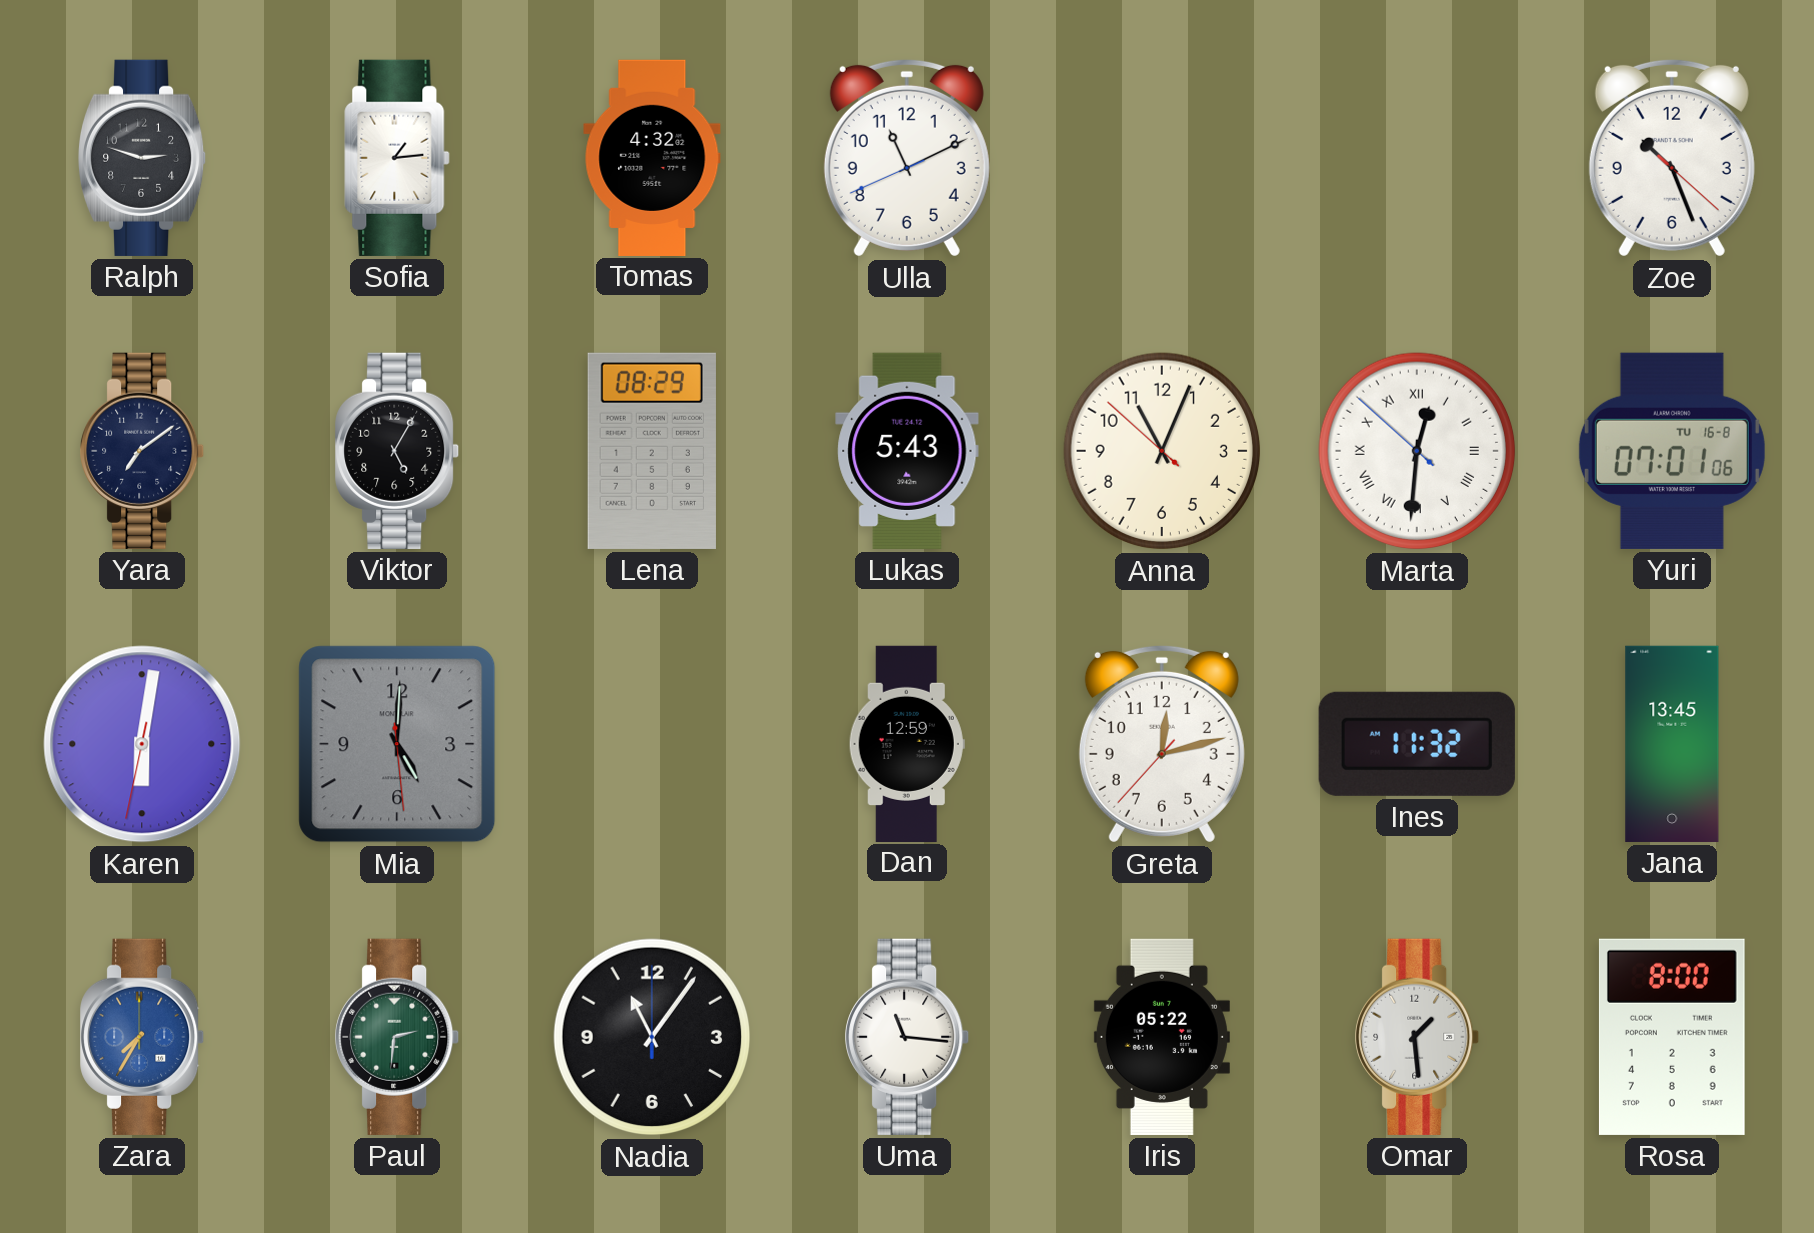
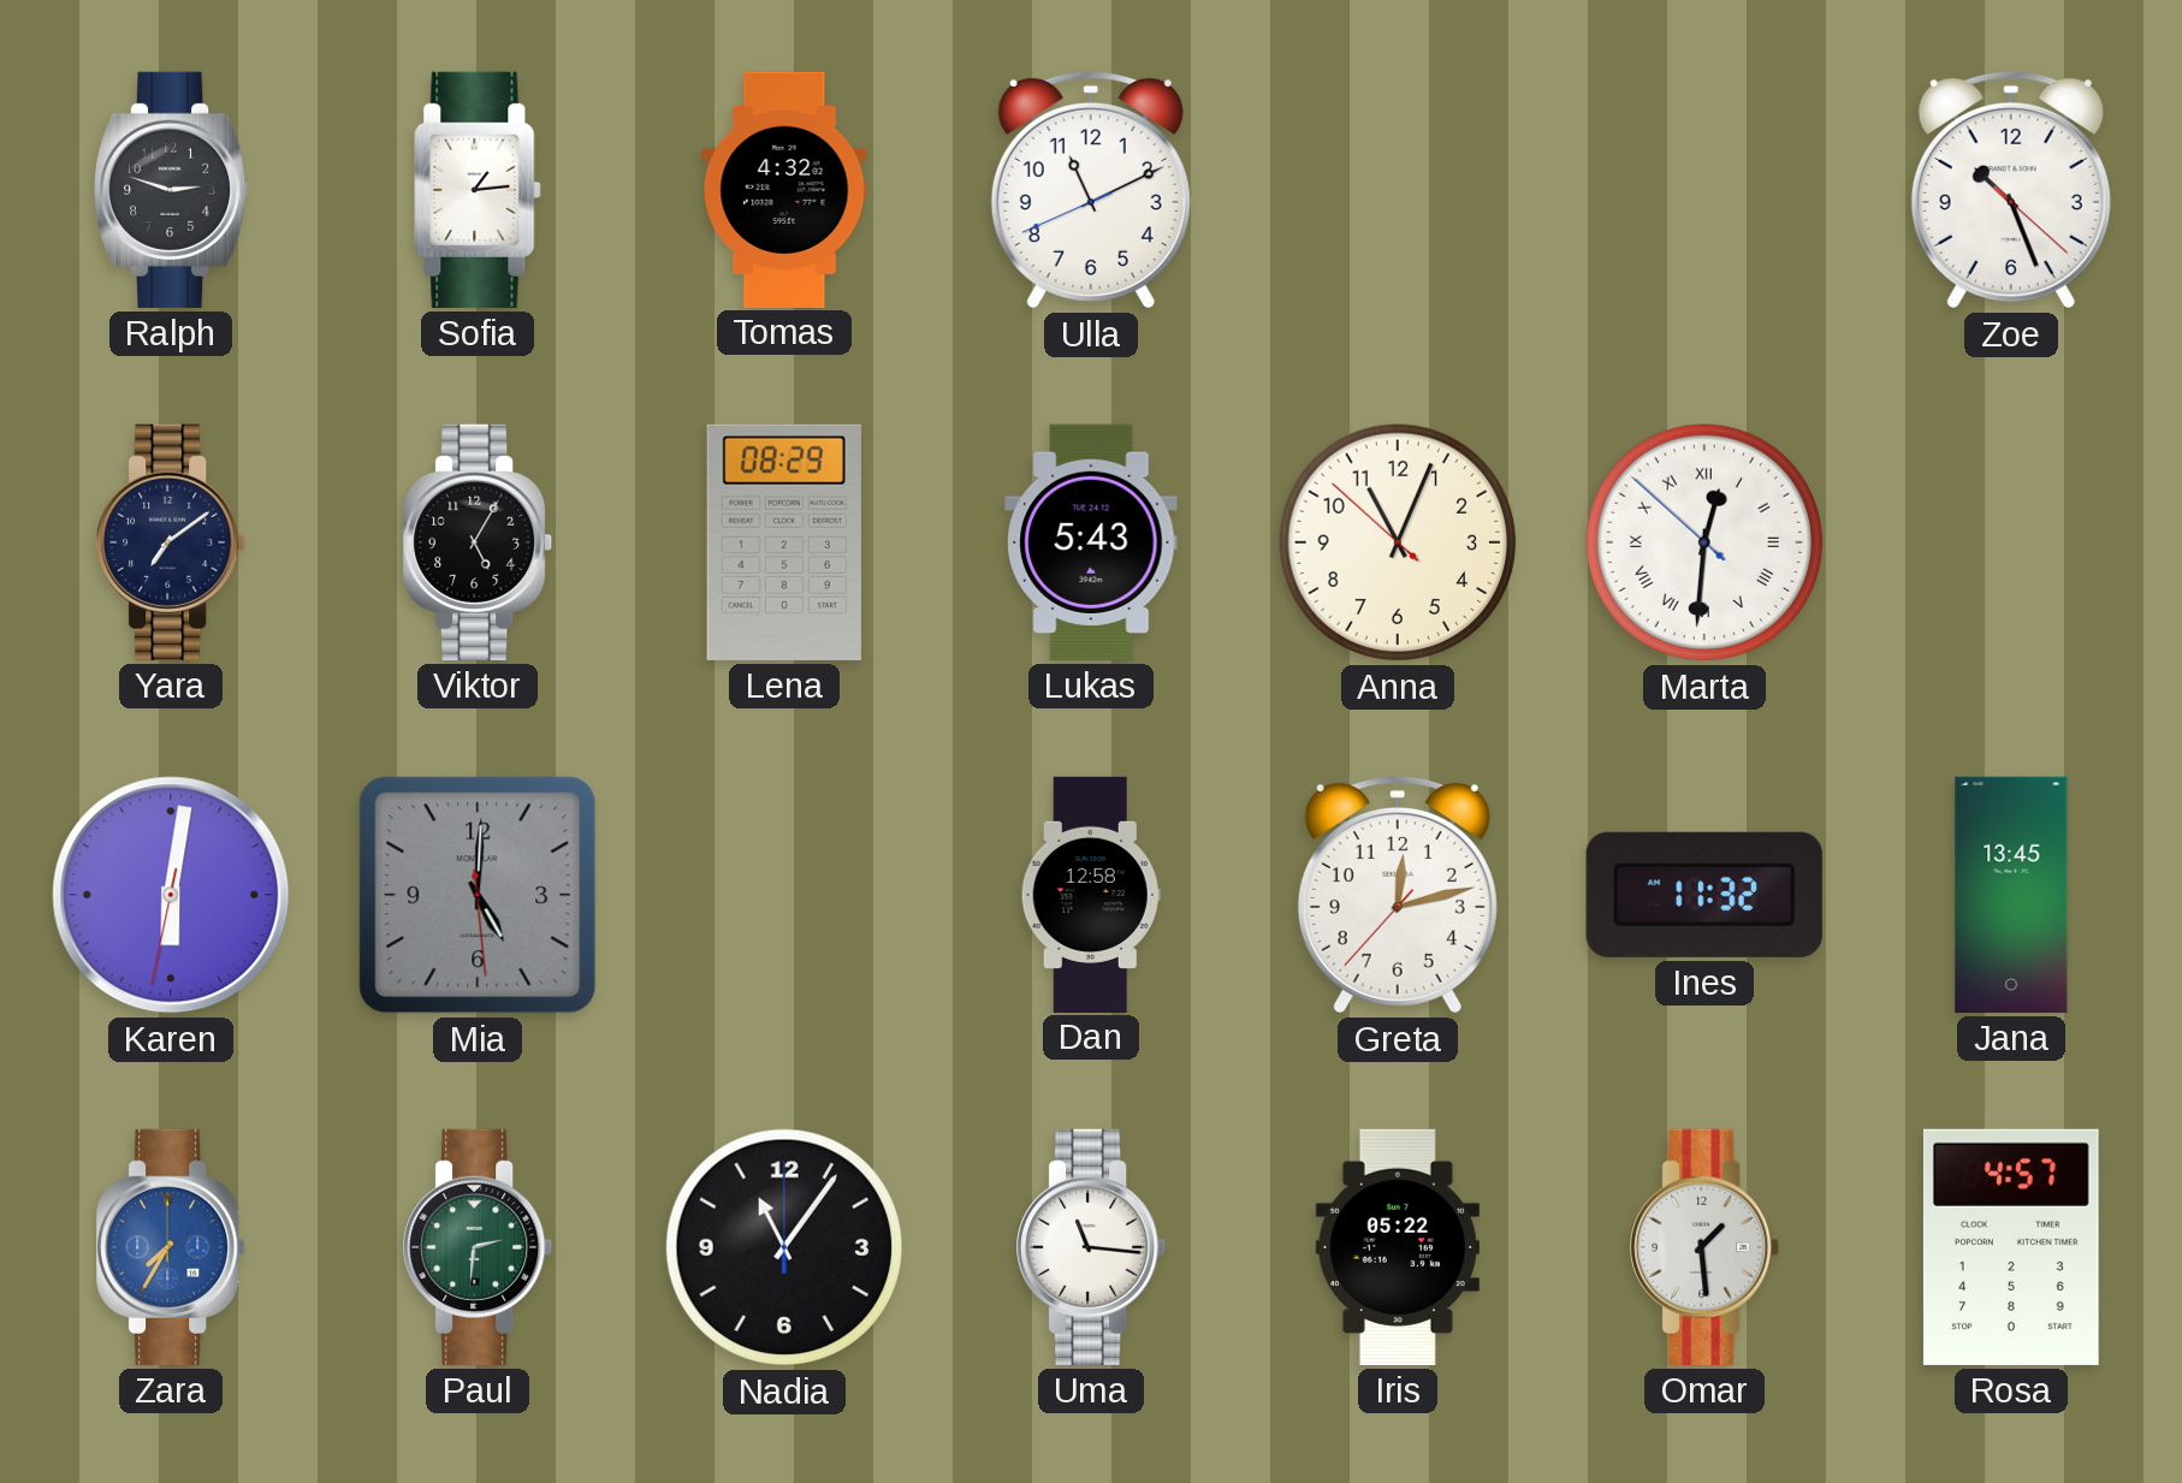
Yuri: 07:01 -> none (1672, 451)
Dan: 12:59 -> 12:58 (1091, 894)
Rosa: 8:00 -> 4:57 (2011, 1247)
